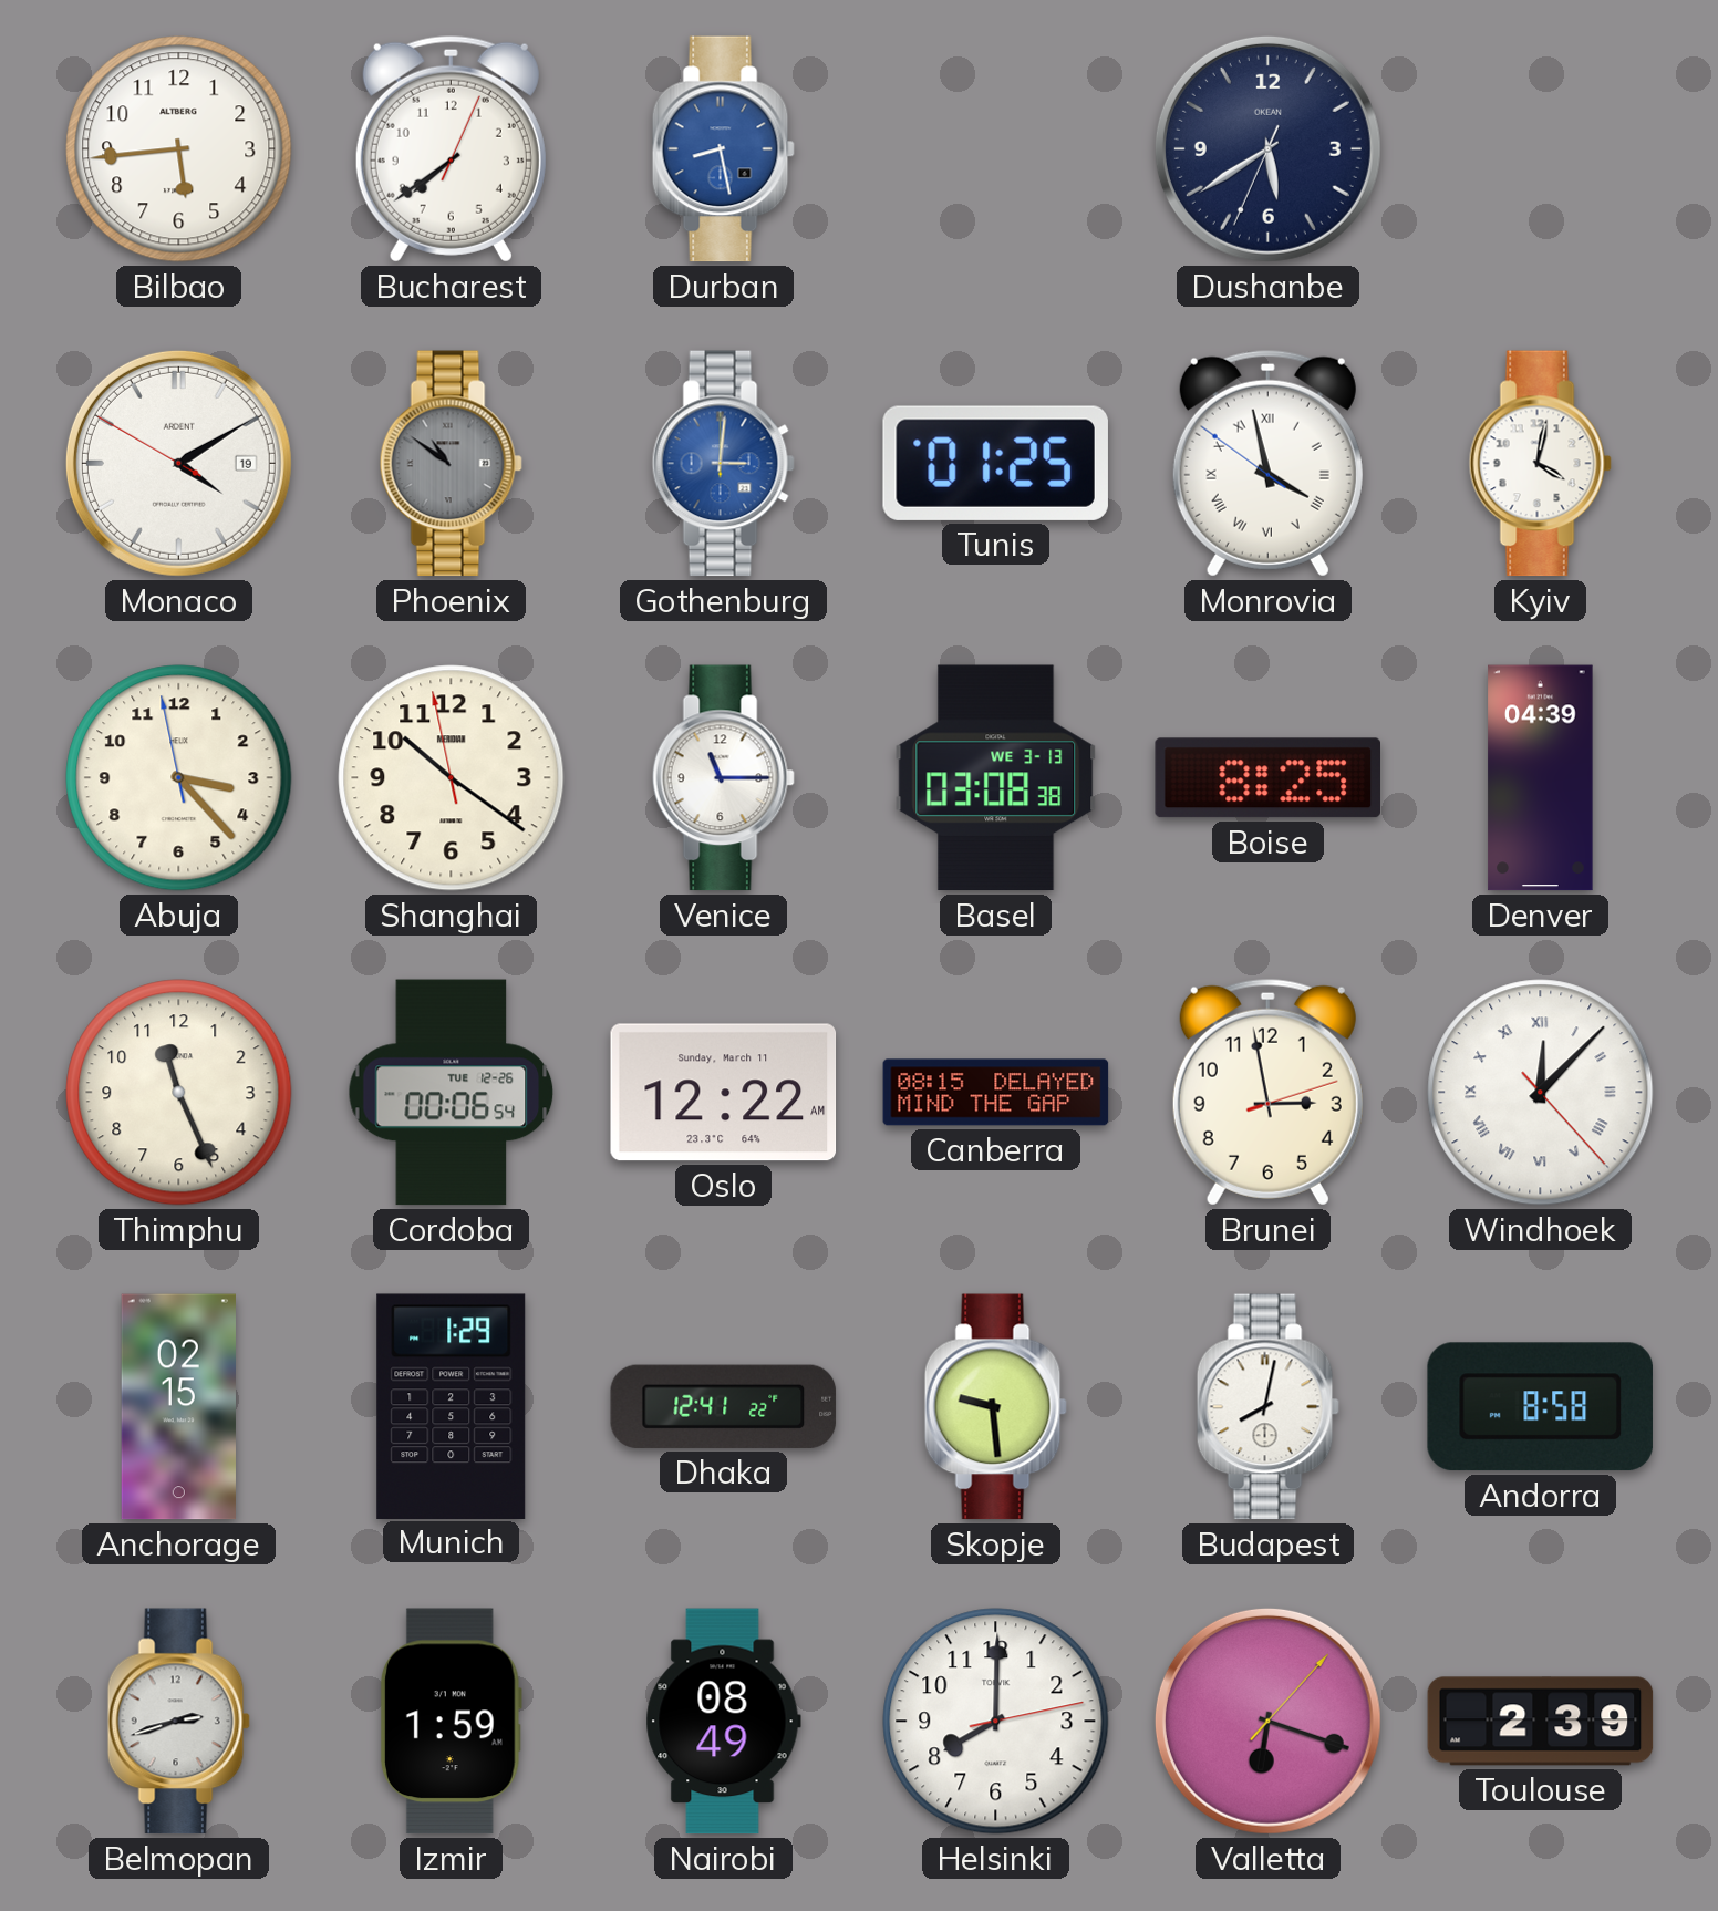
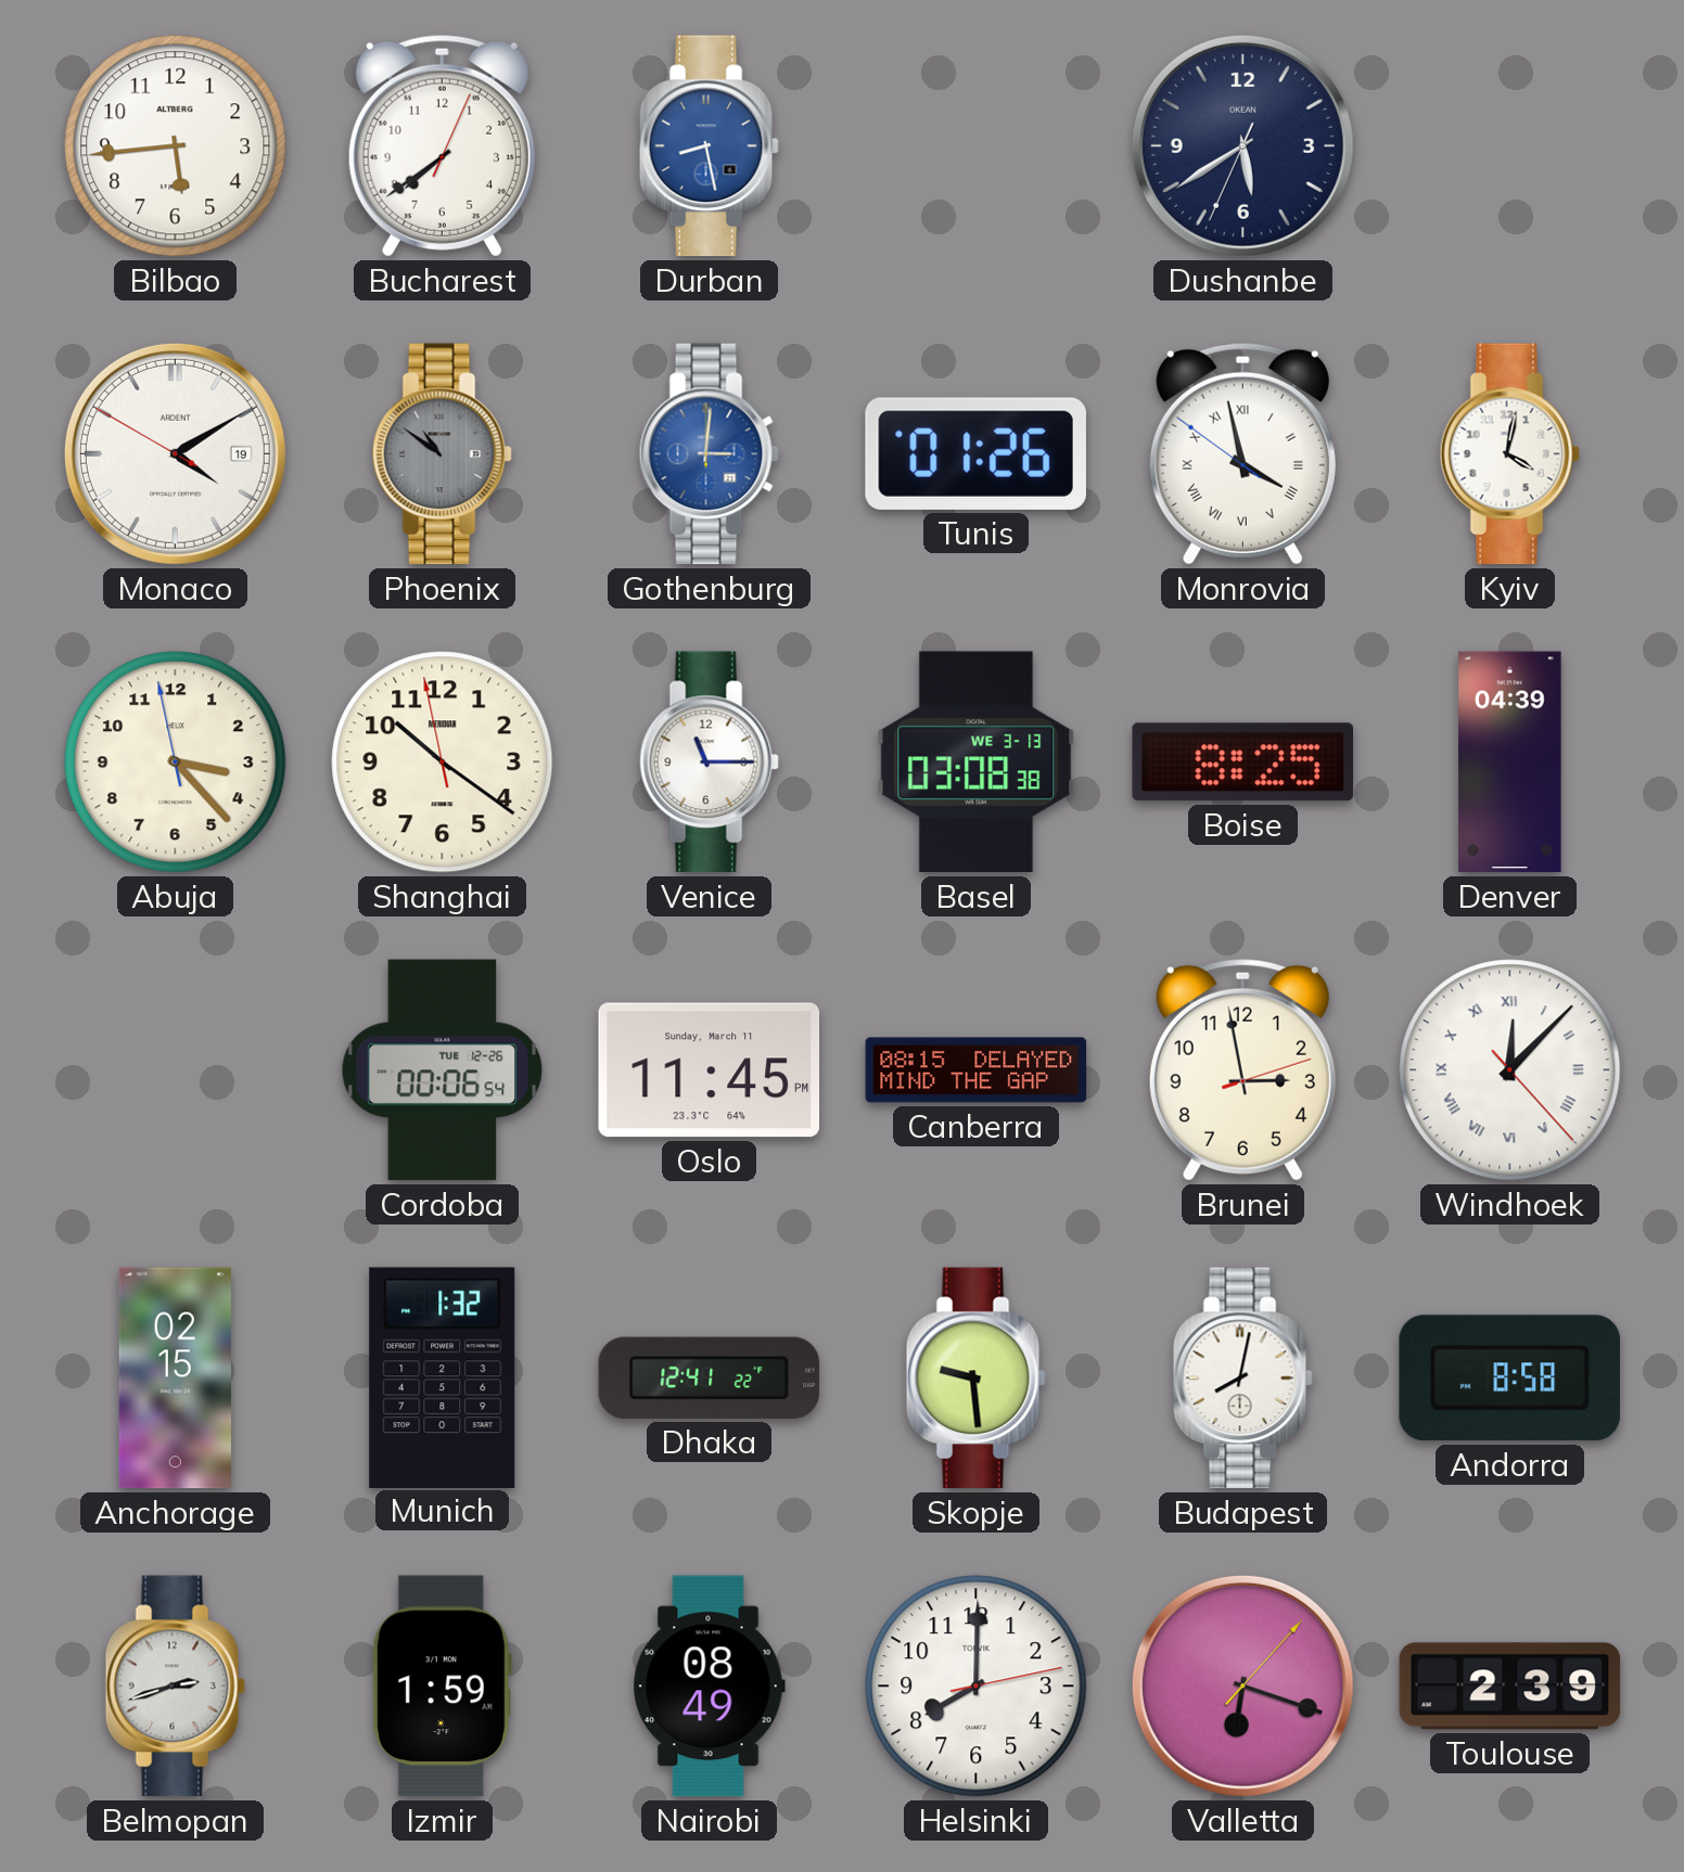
Tunis: 01:25 -> 01:26 (975, 453)
Thimphu: 11:26 -> none (179, 1093)
Oslo: 12:22 -> 11:45 (710, 1070)
Munich: 1:29 -> 1:32 (443, 1377)
